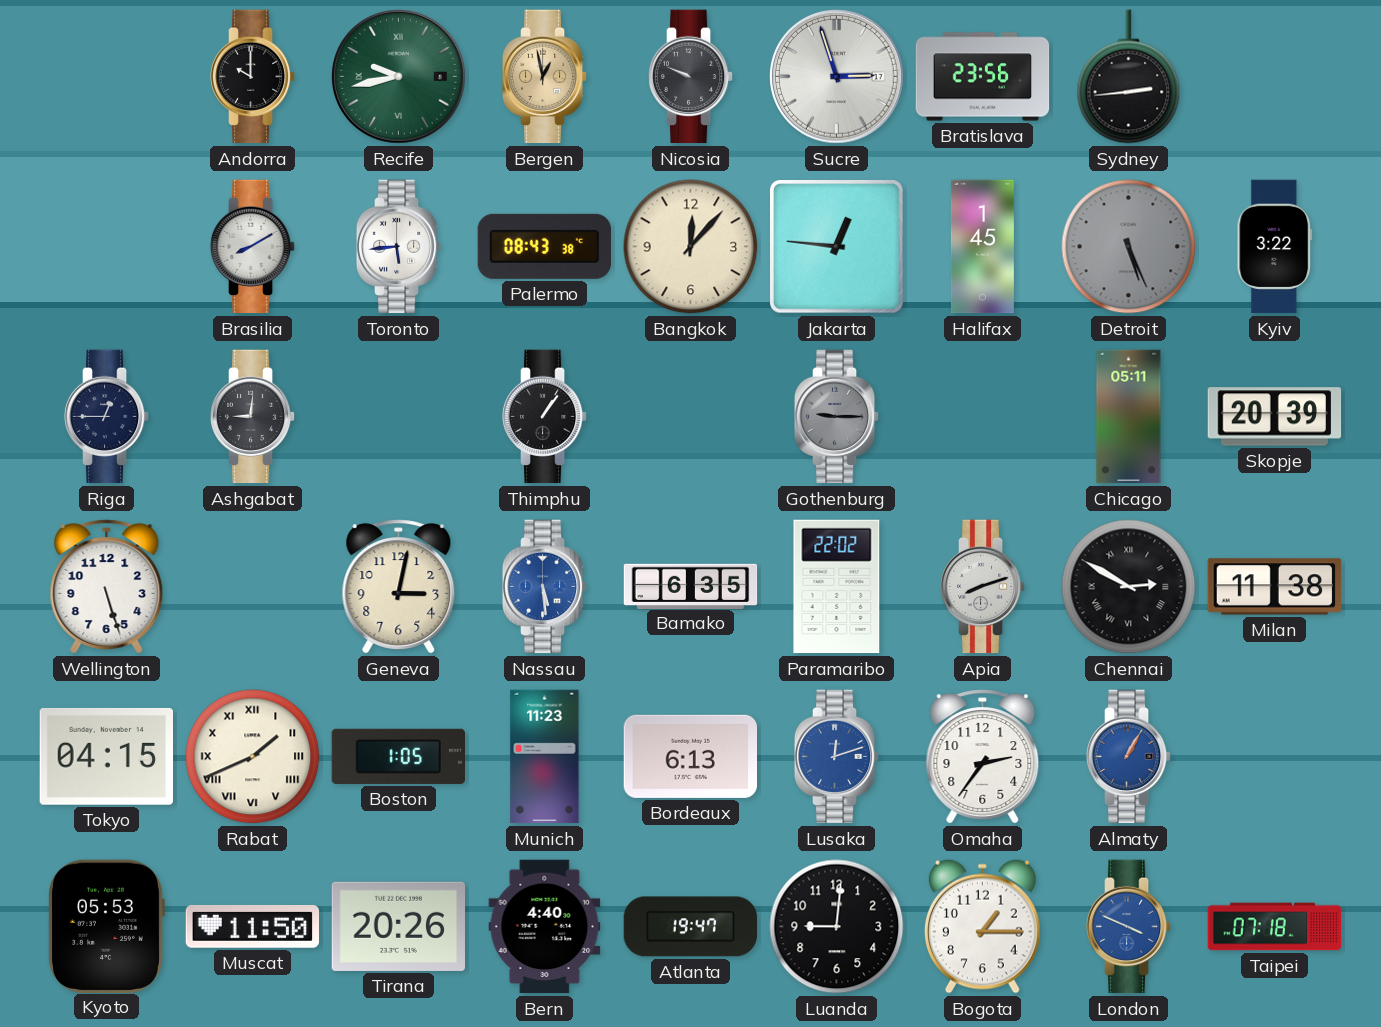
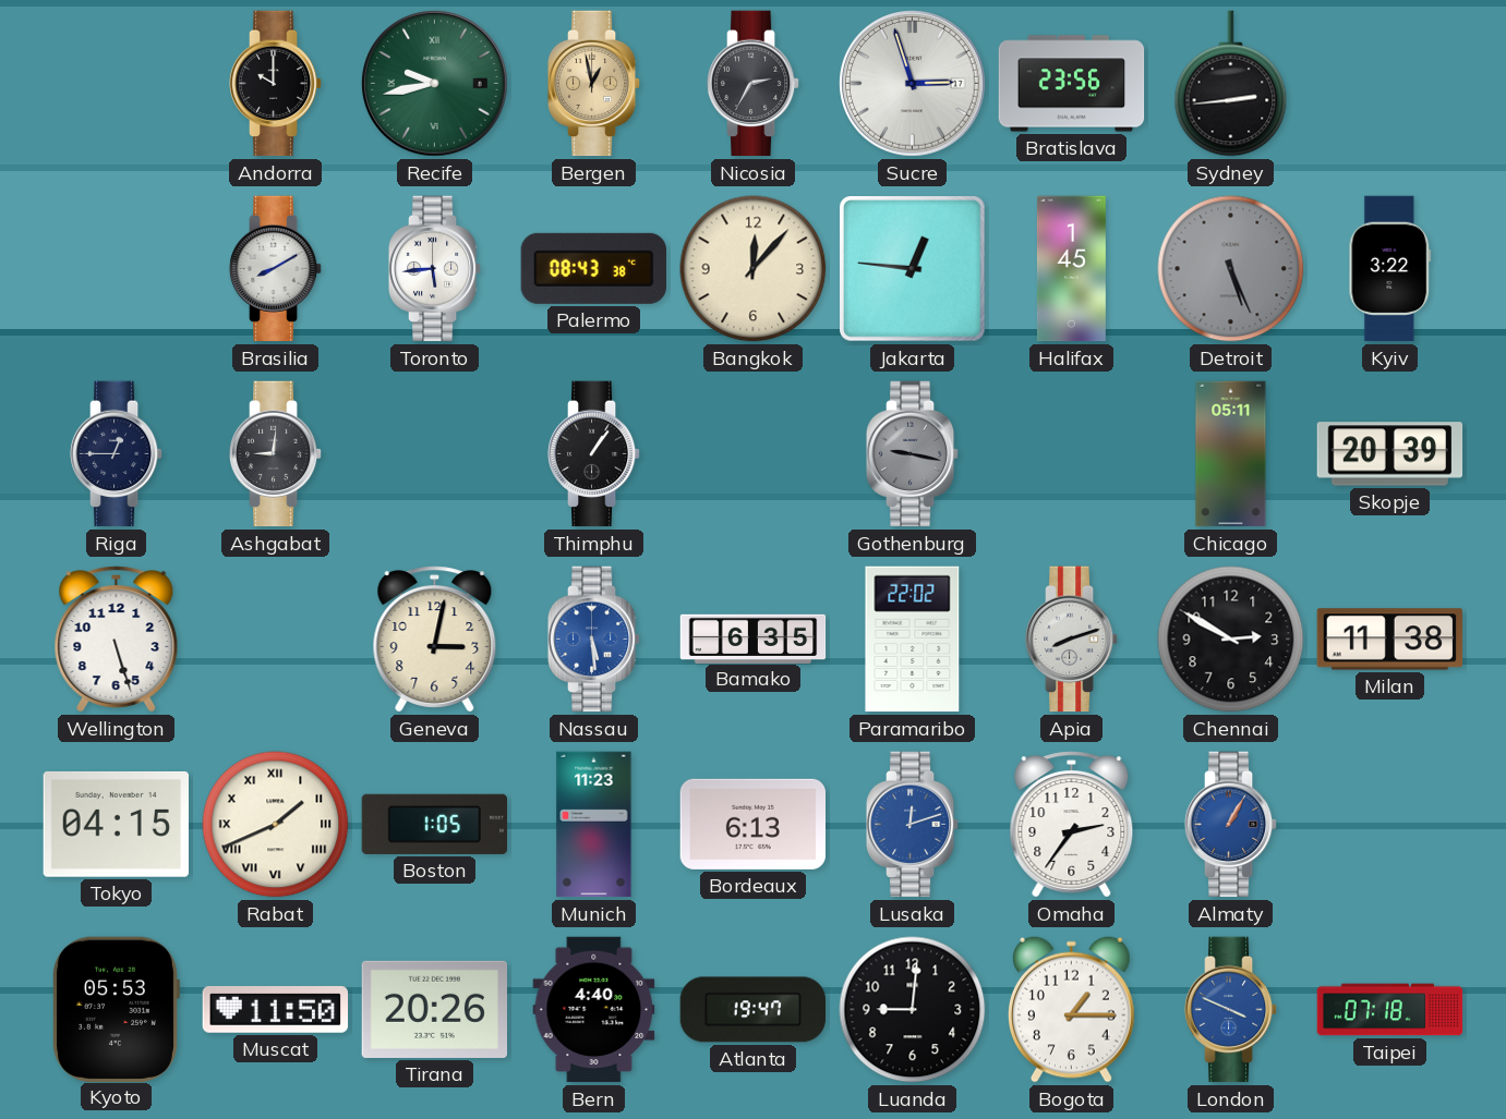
Nicosia: 9:49 -> 2:35 (754, 84)
Gothenburg: 9:15 -> 9:17 (913, 454)
Chennai numerals: Roman -> Arabic (1231, 640)
